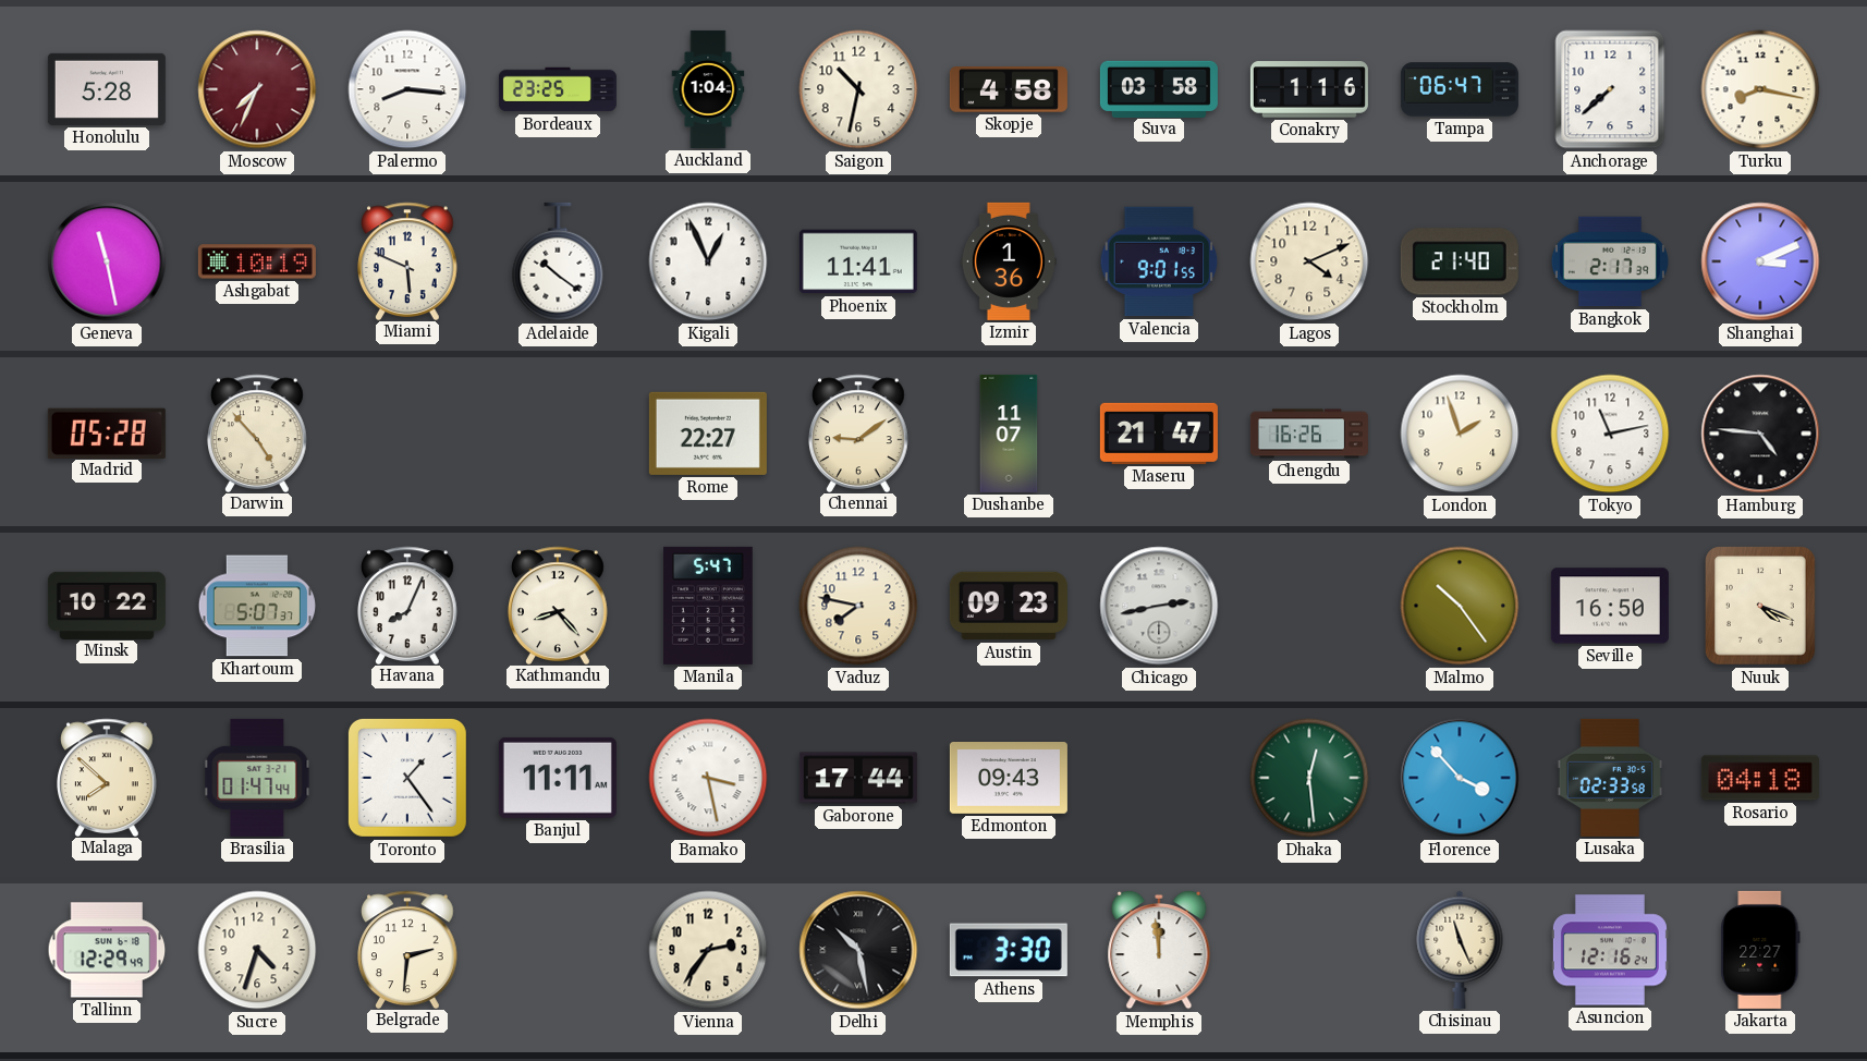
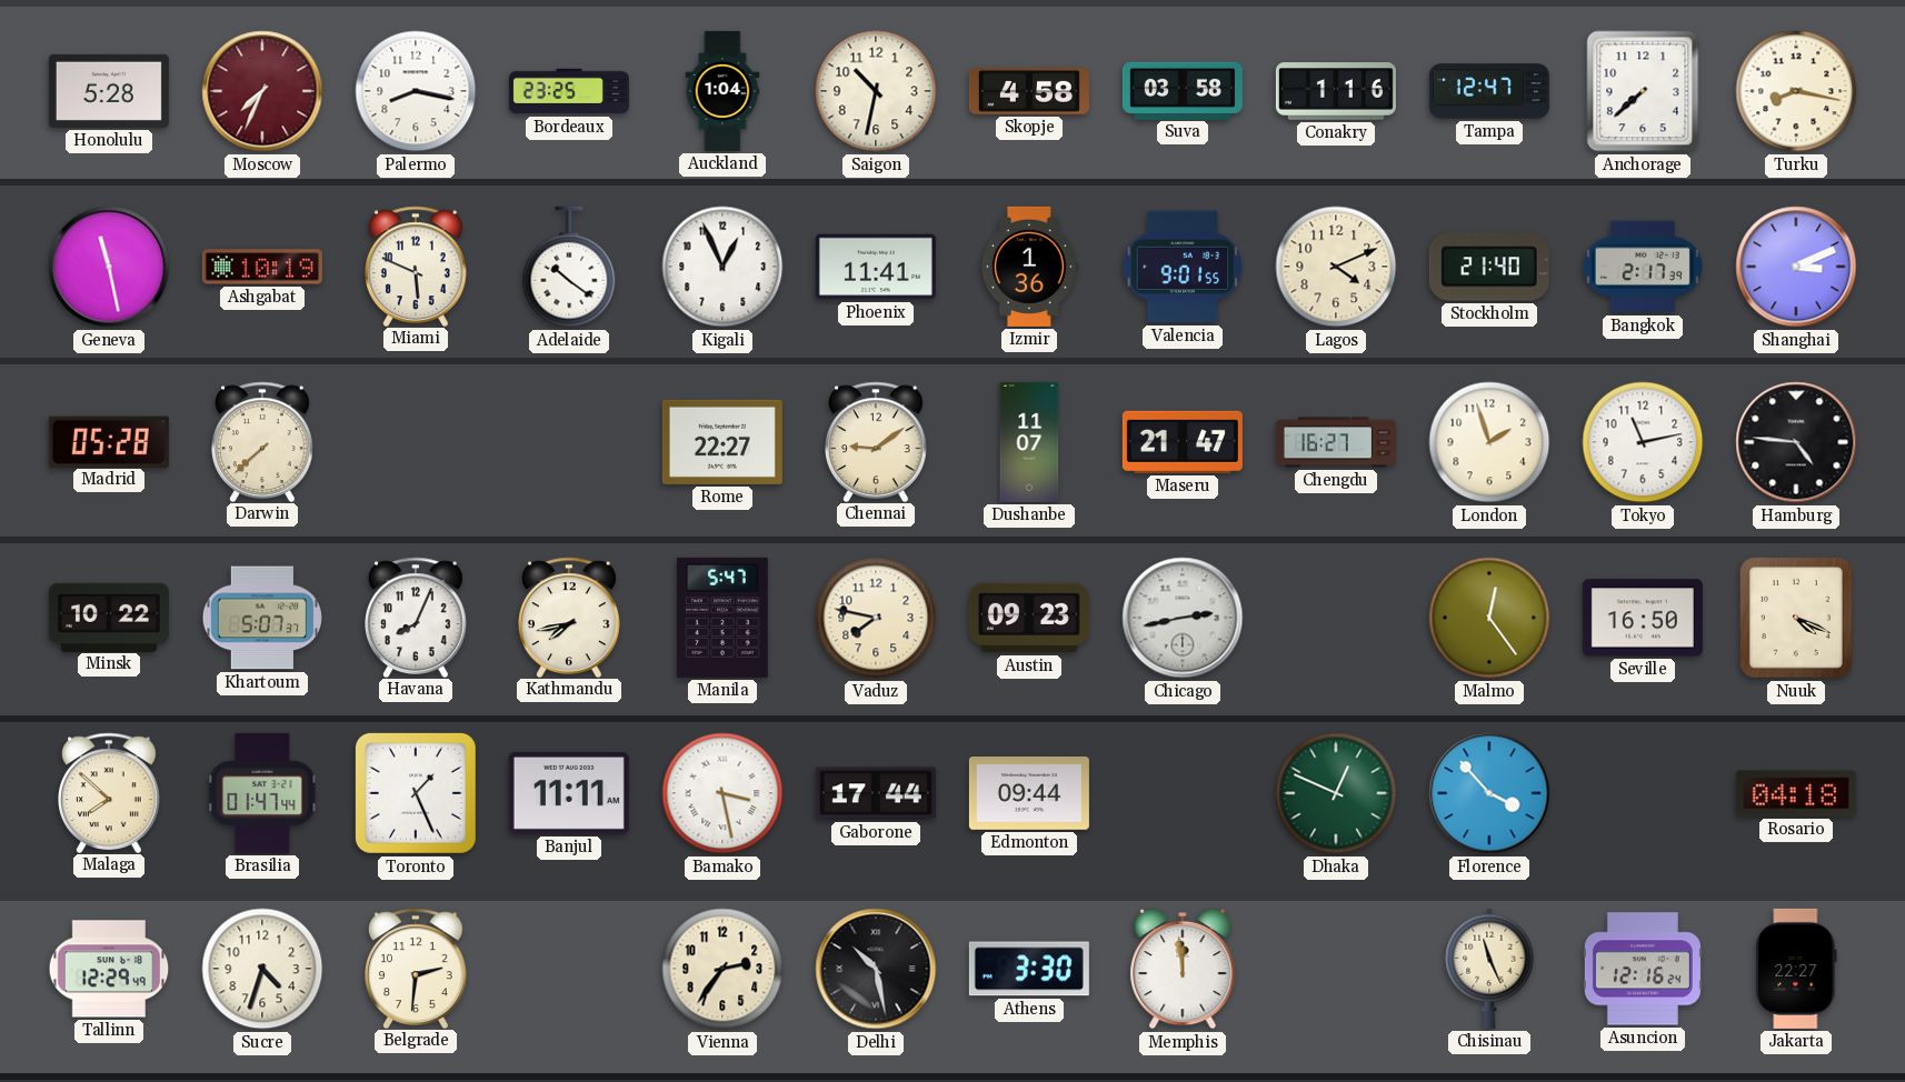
Palermo: 8:16 -> 8:17 (416, 91)
Tampa: 06:47 -> 12:47 (1489, 91)
Darwin: 4:53 -> 7:38 (263, 441)
Chengdu: 16:26 -> 16:27 (1336, 442)
Kathmandu: 8:23 -> 7:43 (570, 617)
Malmo: 10:24 -> 12:24 (1489, 618)
Toronto: 1:24 -> 1:26 (416, 793)
Edmonton: 09:43 -> 09:44 (1029, 794)
Dhaka: 12:29 -> 12:49 (1336, 793)
Lusaka: 02:33 -> none (1610, 778)
